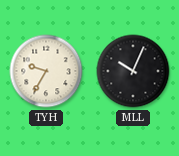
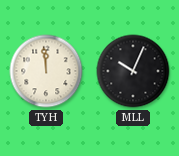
TYH: 9:35 -> 11:59 (46, 71)
